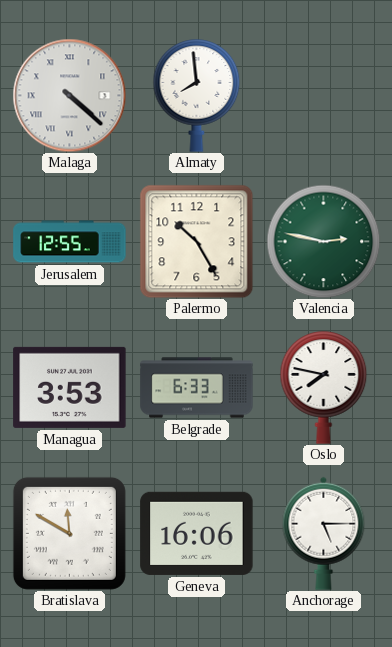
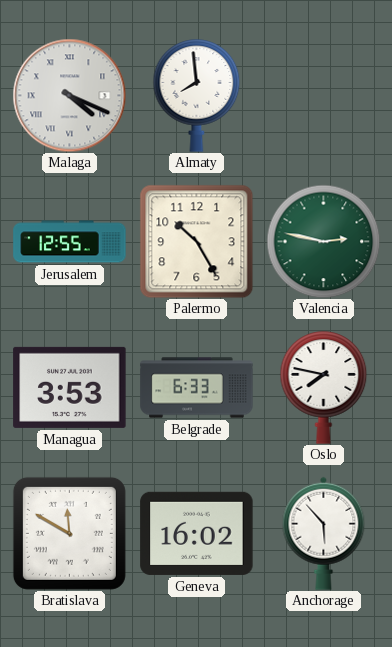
Malaga: 4:22 -> 4:19 (69, 95)
Geneva: 16:06 -> 16:02 (197, 533)
Anchorage: 5:15 -> 5:53 (324, 533)
